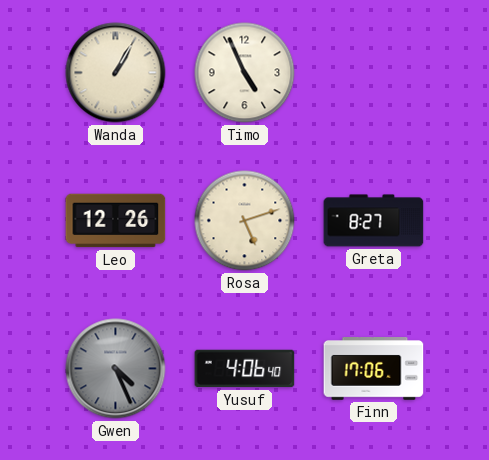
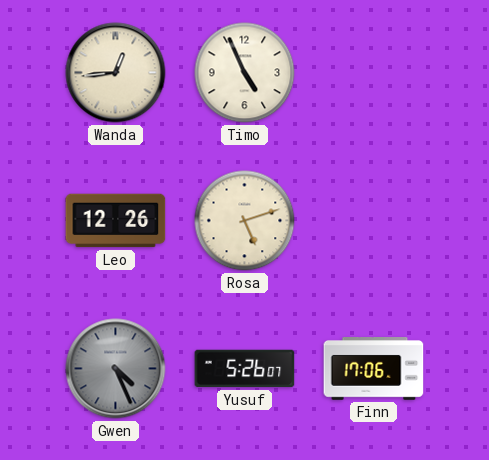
Wanda: 1:05 -> 12:44 (116, 73)
Greta: 8:27 -> none (374, 221)
Yusuf: 4:06 -> 5:26 (245, 369)
